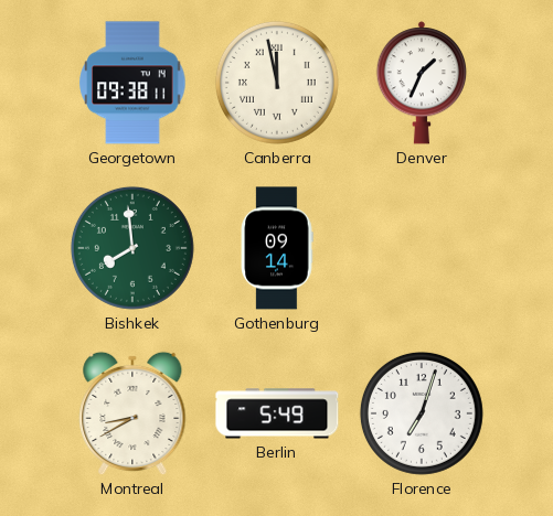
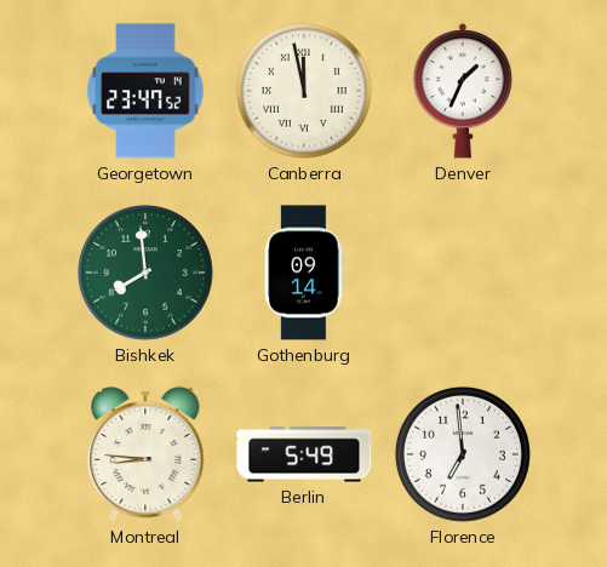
Georgetown: 09:38 -> 23:47 (145, 91)
Montreal: 8:40 -> 8:46 (145, 454)
Florence: 7:03 -> 6:59 (463, 454)
